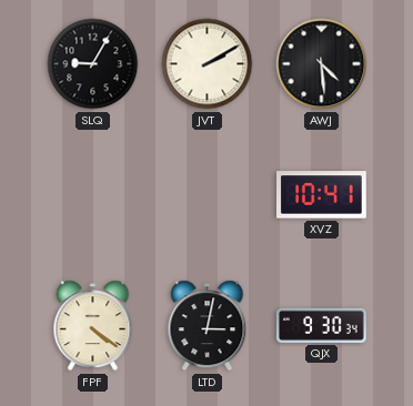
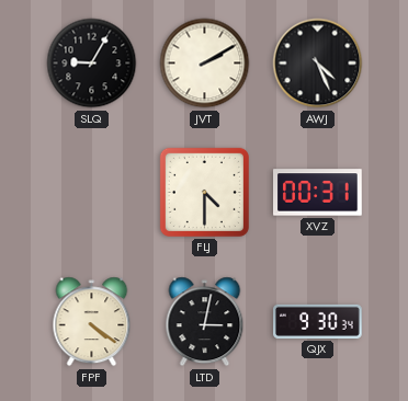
AWJ: 4:29 -> 4:26 (318, 64)
FLJ: none -> 4:30 (204, 192)
XVZ: 10:41 -> 00:31 (318, 193)
